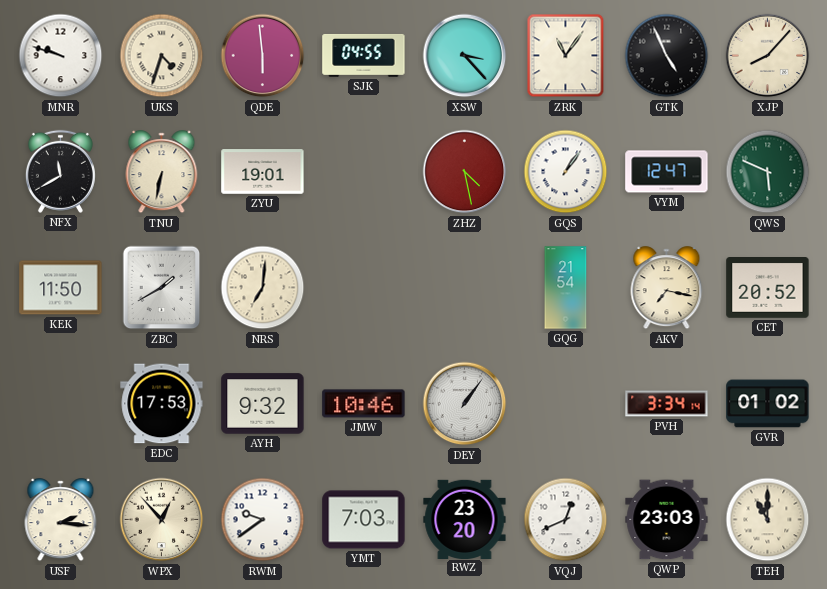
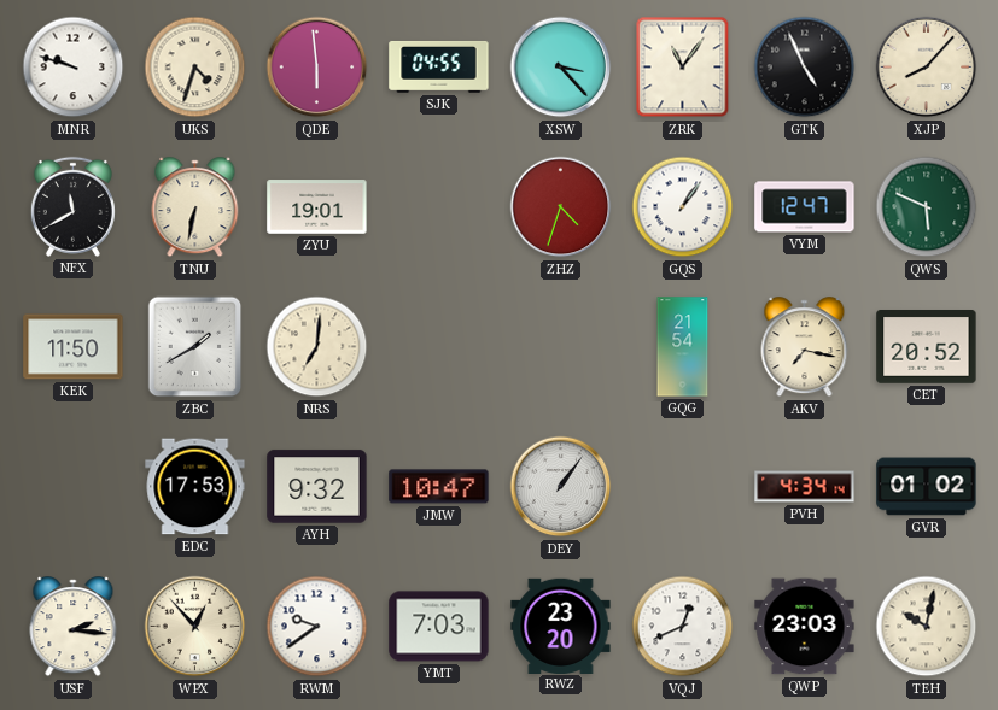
ZHZ: 4:28 -> 4:33 (561, 207)
JMW: 10:46 -> 10:47 (439, 487)
PVH: 3:34 -> 4:34 (805, 487)
TEH: 11:00 -> 10:02 (927, 627)
